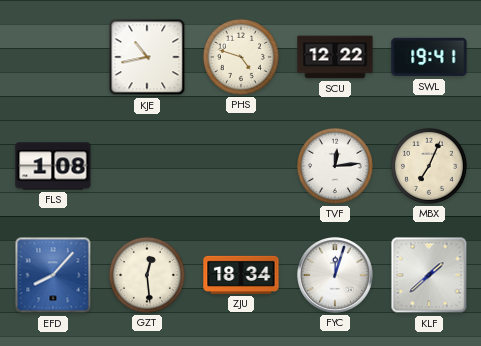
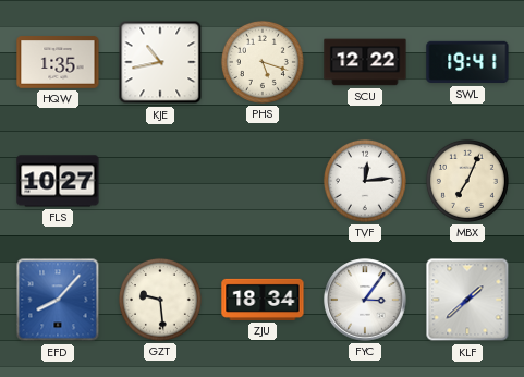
HQW: none -> 1:35 (58, 62)
PHS: 4:48 -> 5:18 (263, 62)
FLS: 1:08 -> 10:27 (58, 181)
GZT: 12:29 -> 9:29 (160, 300)
FYC: 12:03 -> 3:06 (365, 300)
